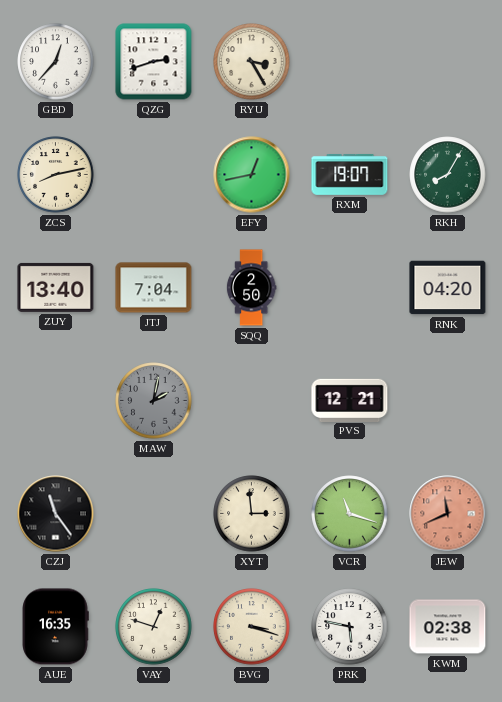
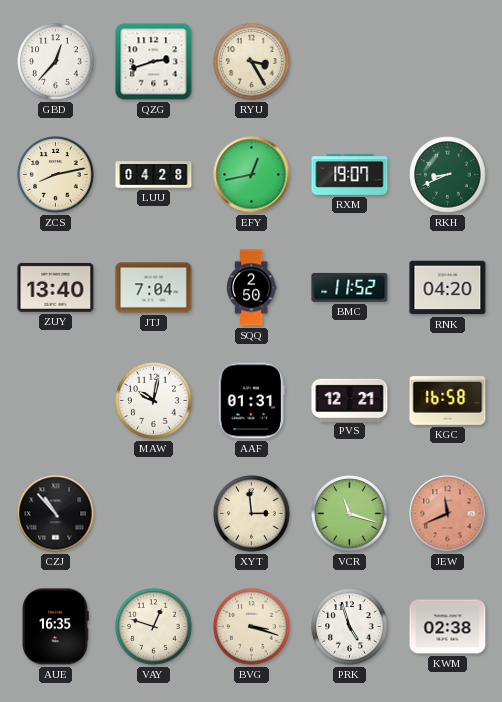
LUU: none -> 04:28 (154, 175)
RKH: 8:05 -> 8:41 (448, 175)
BMC: none -> 11:52 (350, 287)
MAW: 2:02 -> 10:02 (154, 401)
MAW dial: grey -> white (154, 401)
AAF: none -> 01:31 (251, 401)
KGC: none -> 16:58 (448, 401)
CZJ: 11:24 -> 10:53 (56, 514)
PRK: 5:47 -> 4:57 (350, 627)
